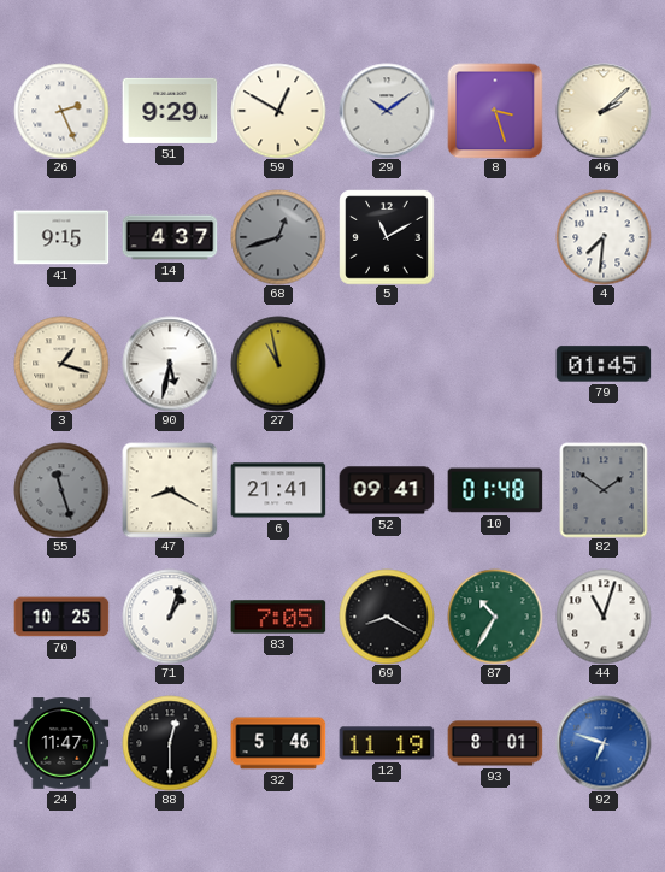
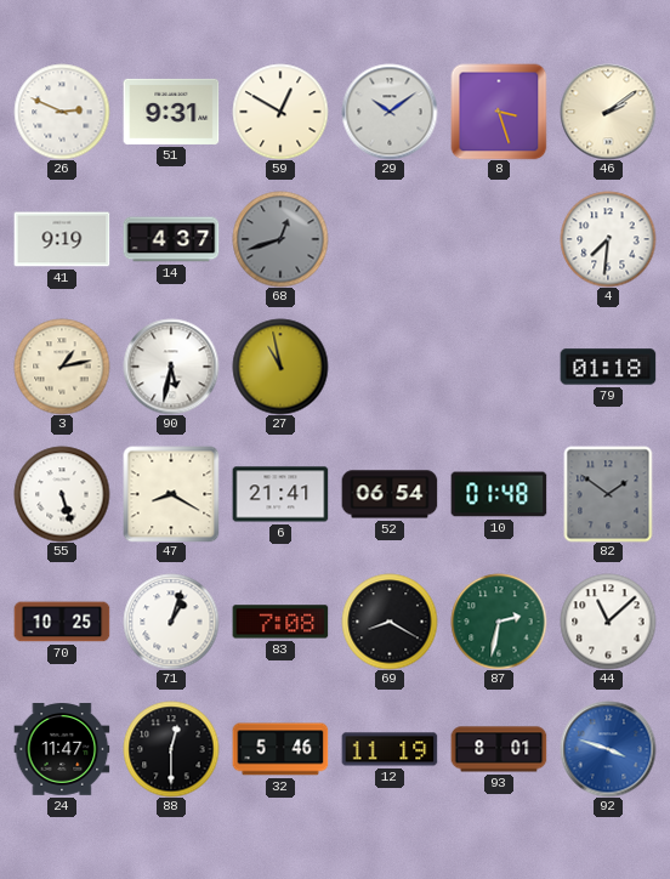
26: 2:26 -> 2:49 (62, 112)
51: 9:29 -> 9:31 (171, 112)
46: 2:08 -> 2:09 (608, 112)
41: 9:15 -> 9:19 (62, 239)
5: 11:10 -> none (387, 237)
3: 1:18 -> 1:13 (62, 367)
79: 01:45 -> 01:18 (608, 367)
55: 11:27 -> 5:27 (62, 494)
55 dial: grey -> white (62, 494)
52: 09:41 -> 06:54 (390, 494)
83: 7:05 -> 7:08 (280, 622)
87: 10:35 -> 2:32 (499, 622)
44: 11:03 -> 11:08 (608, 622)
92: 6:48 -> 3:48 (608, 749)
